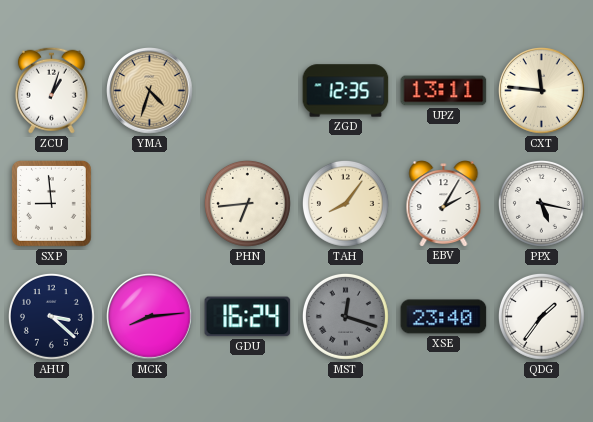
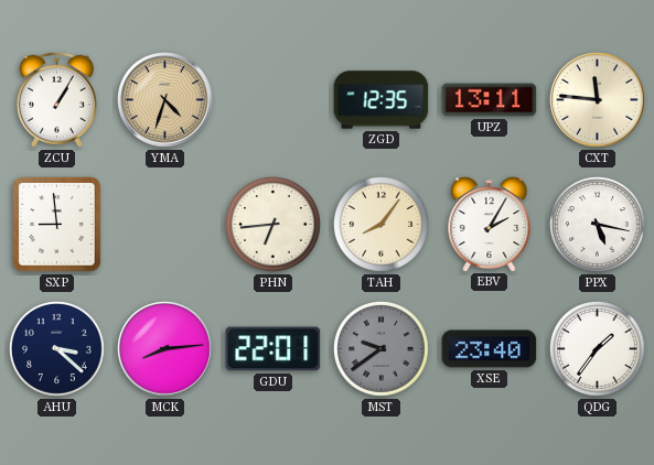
ZCU: 1:03 -> 1:05 (56, 99)
GDU: 16:24 -> 22:01 (274, 349)
MST: 12:18 -> 9:39 (380, 348)
